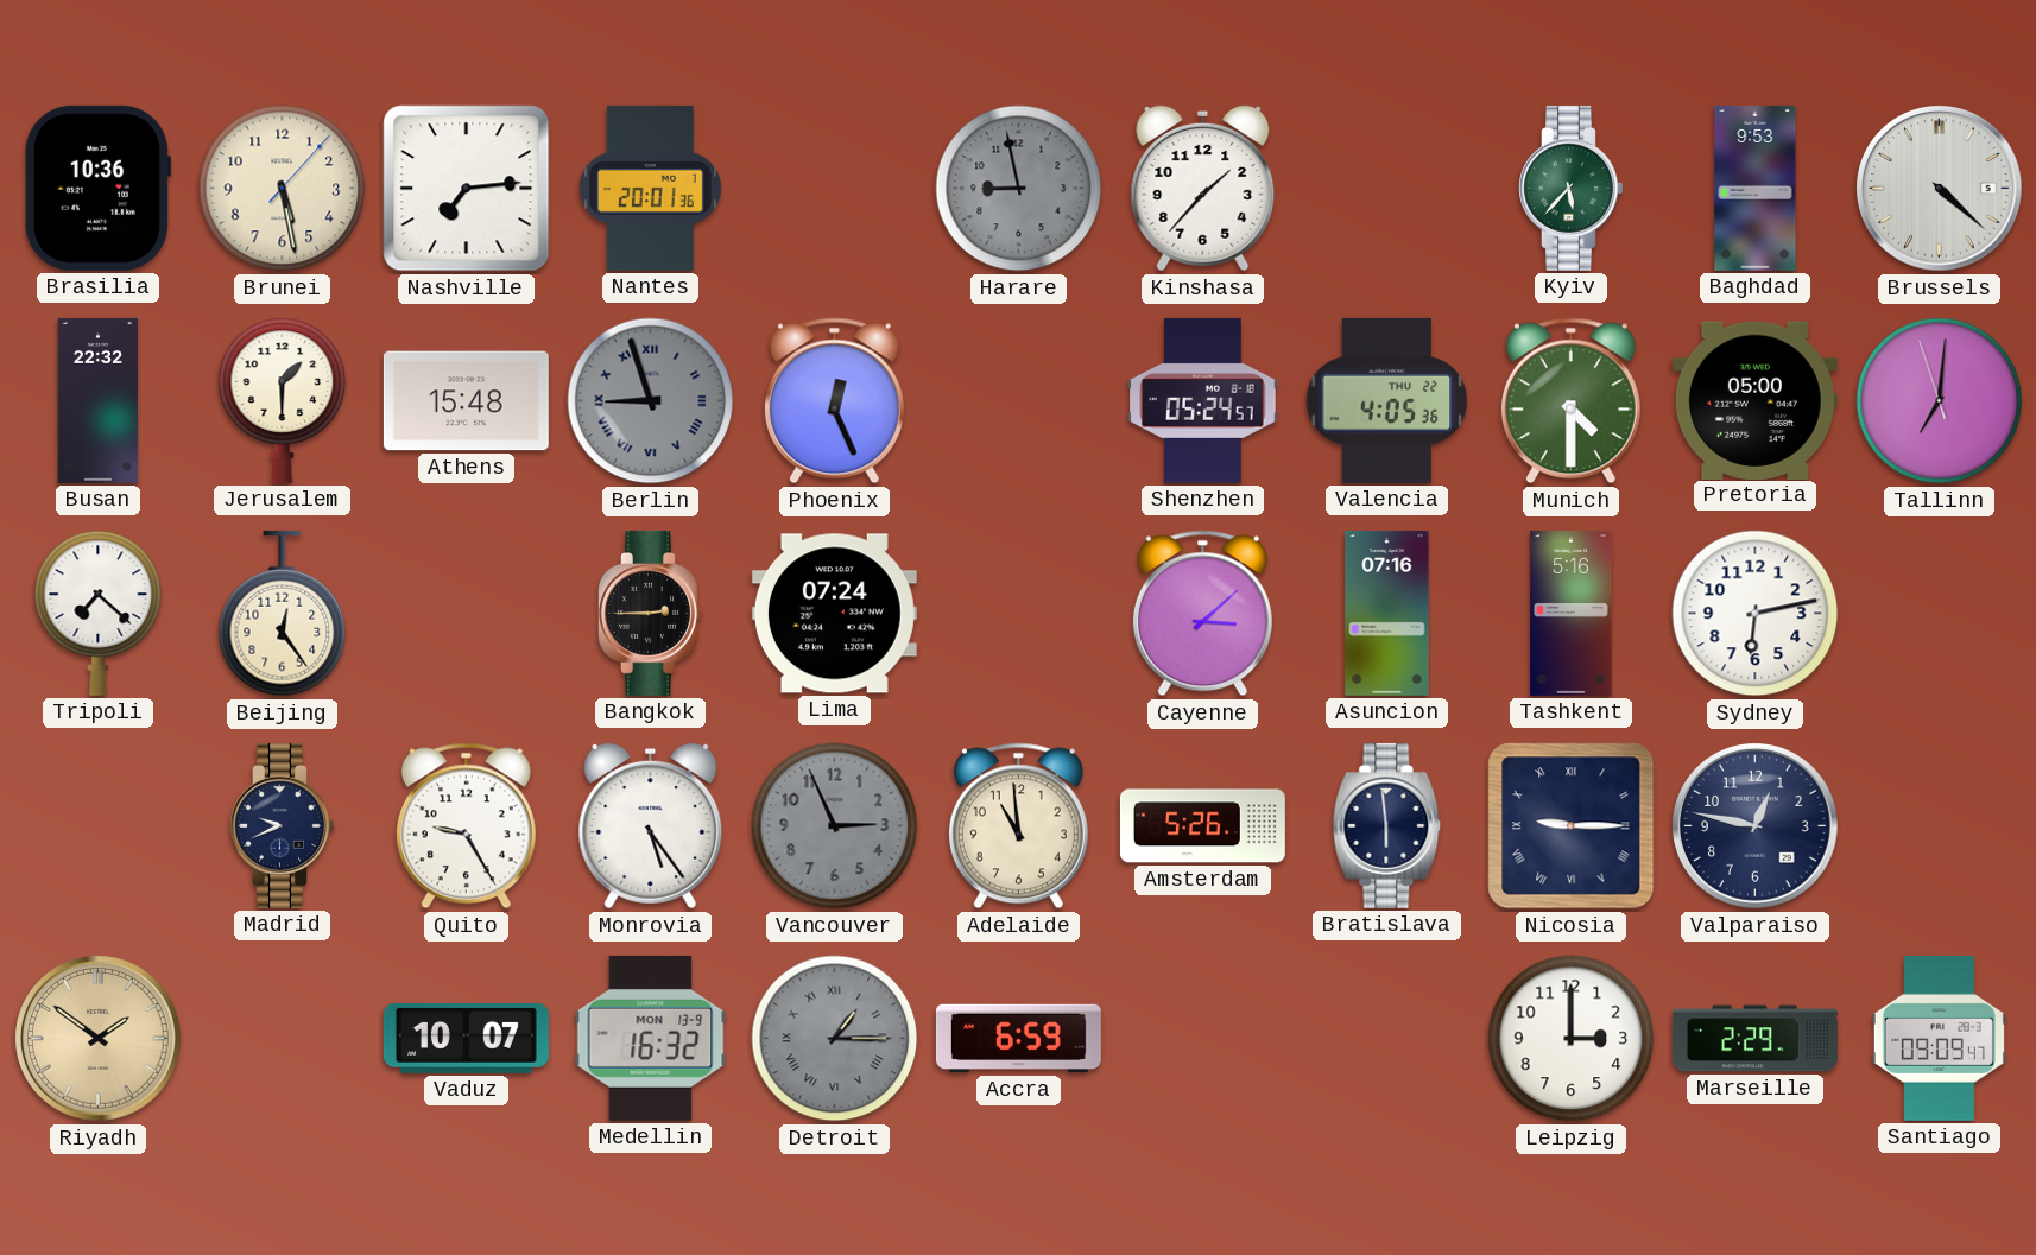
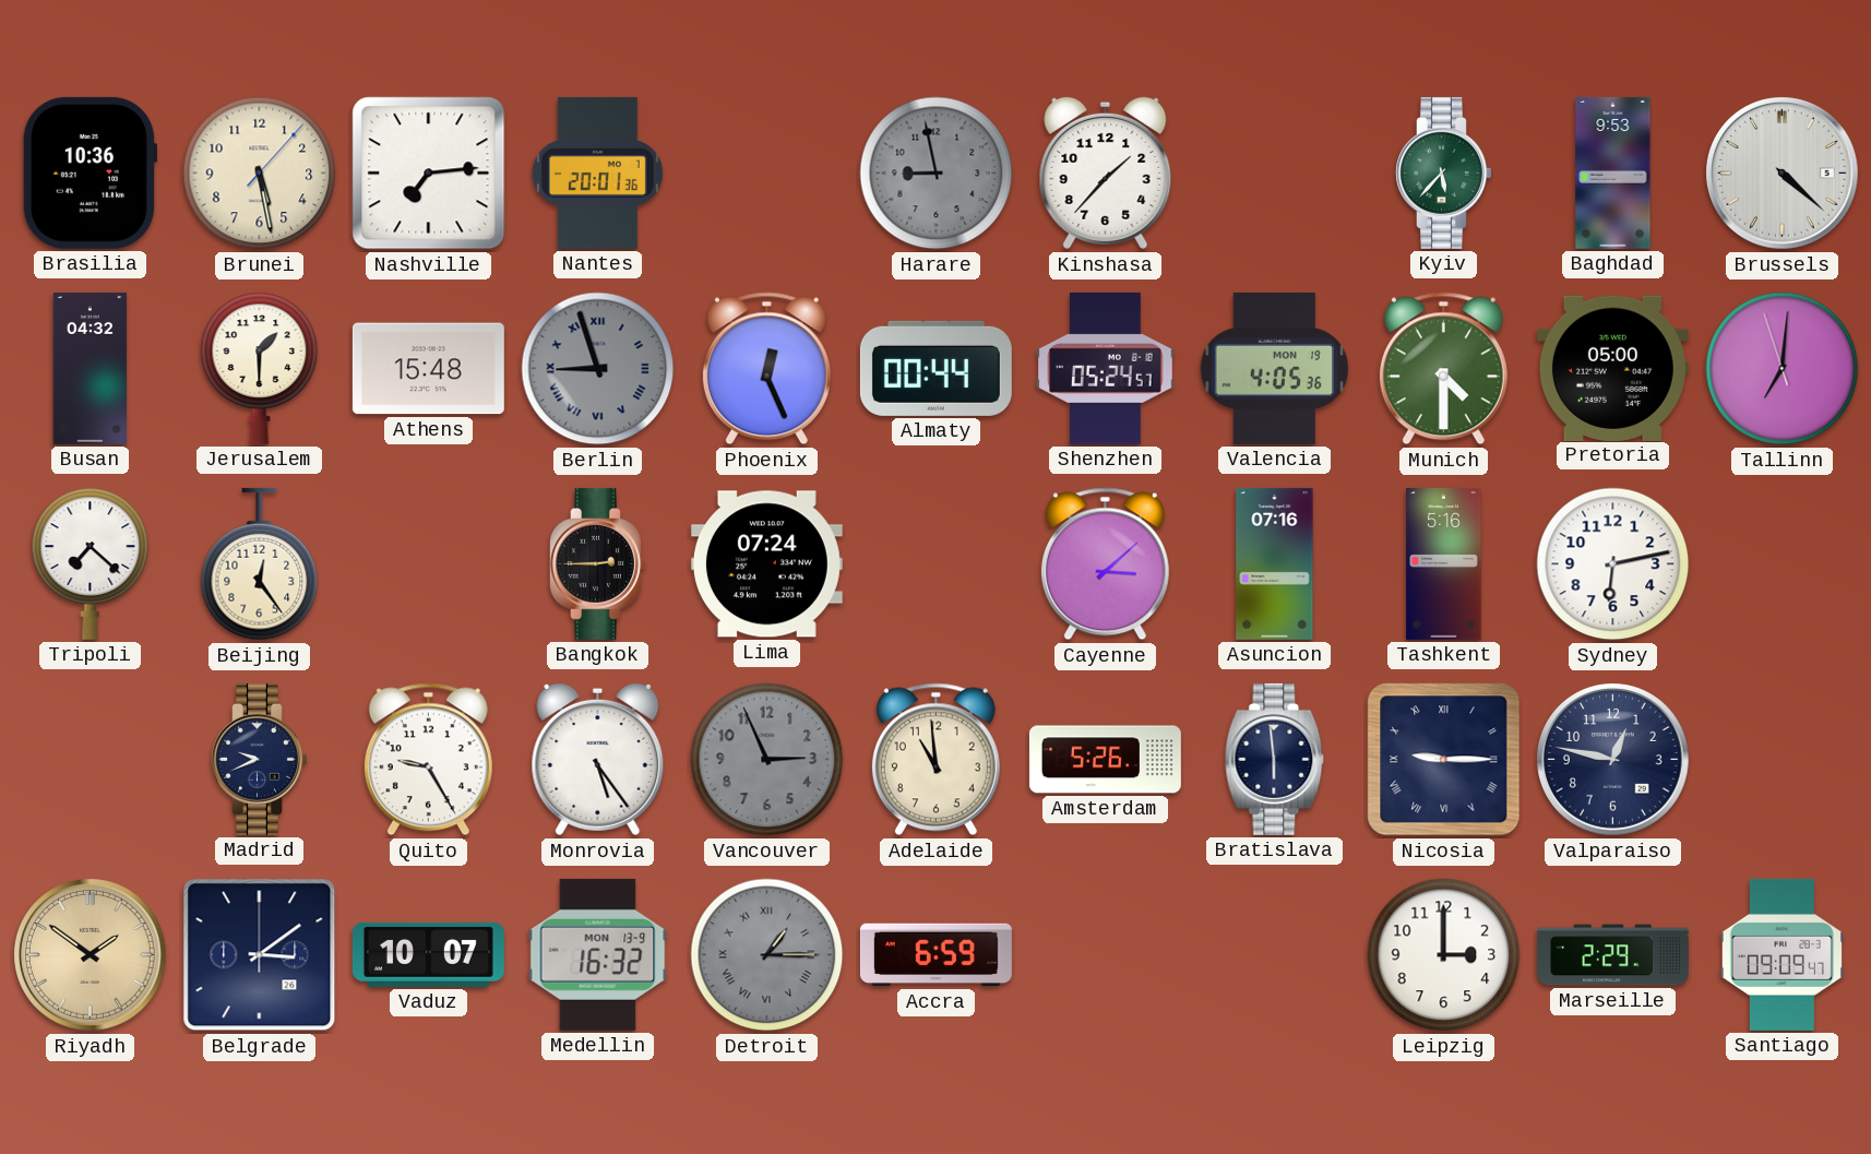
Busan: 22:32 -> 04:32 (91, 368)
Almaty: none -> 00:44 (935, 368)
Valencia date: THU 22 -> MON 19 (1275, 368)
Belgrade: none -> 3:09 (260, 955)
